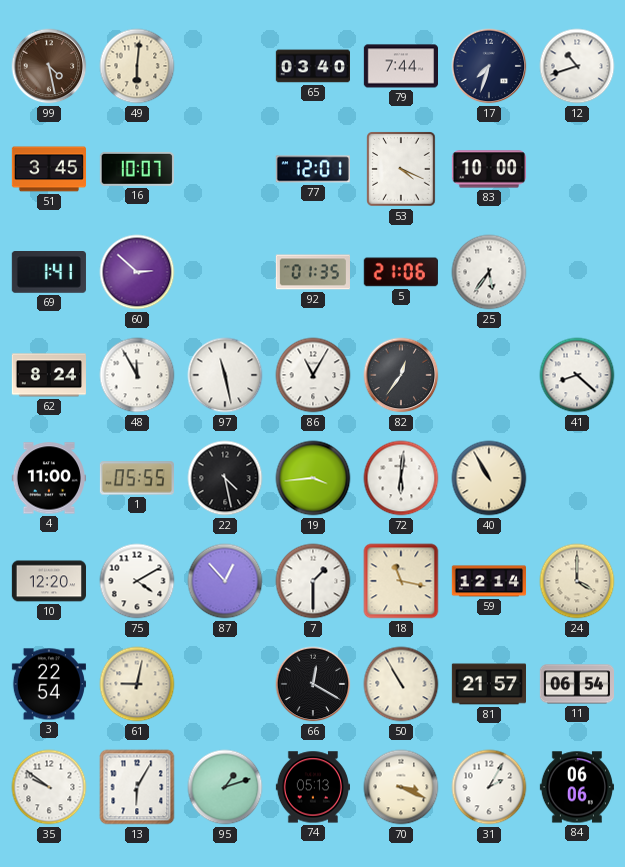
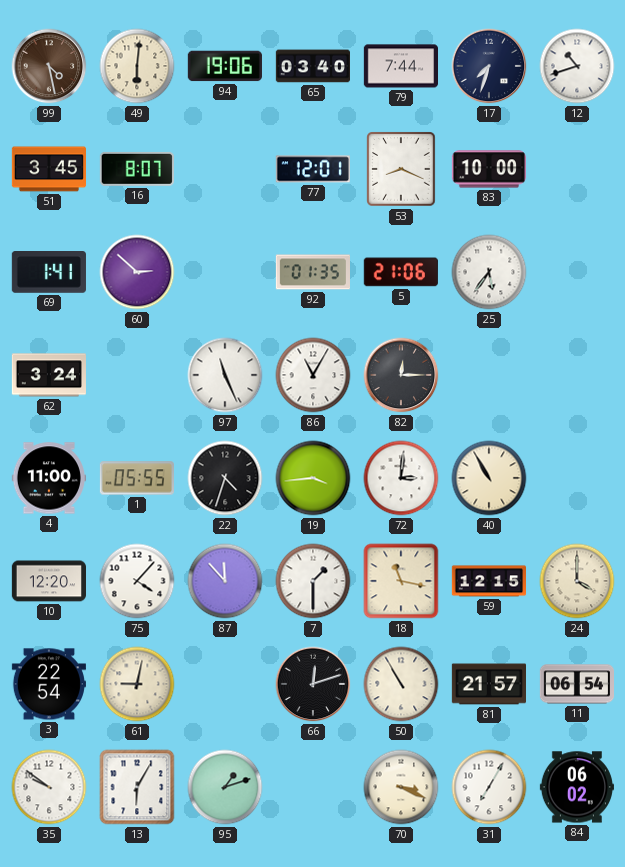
94: none -> 19:06 (225, 66)
16: 10:07 -> 8:07 (137, 169)
53: 4:19 -> 8:19 (401, 169)
62: 8:24 -> 3:24 (49, 375)
48: 11:55 -> none (137, 375)
97: 11:28 -> 11:26 (225, 375)
82: 12:36 -> 12:15 (401, 375)
41: 8:22 -> none (577, 375)
22: 4:28 -> 4:33 (225, 478)
72: 6:01 -> 3:01 (401, 478)
75: 4:10 -> 4:07 (137, 581)
87: 12:53 -> 11:53 (225, 581)
59: 12:14 -> 12:15 (488, 581)
66: 12:20 -> 12:12 (313, 684)
74: 05:13 -> none (312, 787)
31: 2:05 -> 7:05 (489, 787)
84: 06:06 -> 06:02 (576, 787)
